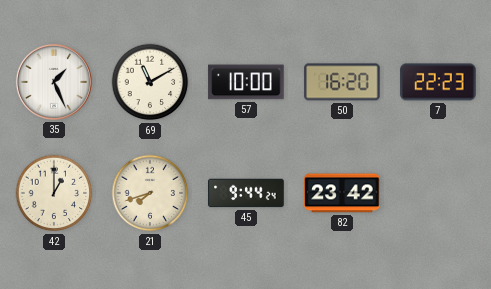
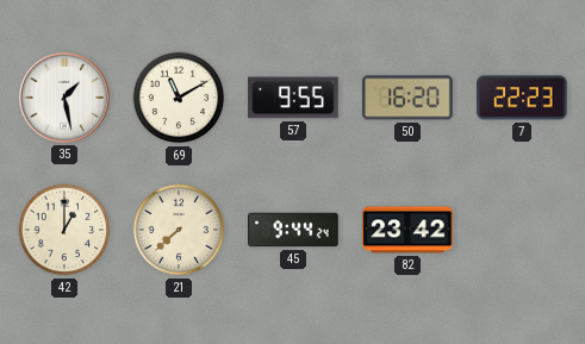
35: 1:26 -> 1:28 (64, 98)
57: 10:00 -> 9:55 (293, 98)
21: 7:42 -> 7:38 (179, 230)
